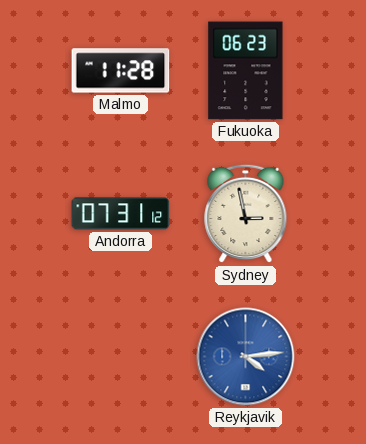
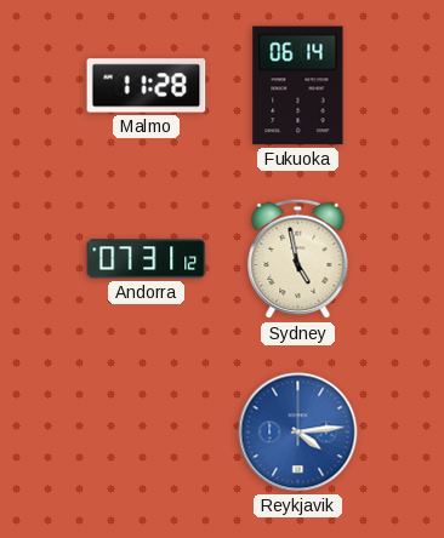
Fukuoka: 06:23 -> 06:14 (298, 86)
Sydney: 2:58 -> 4:58 (298, 259)
